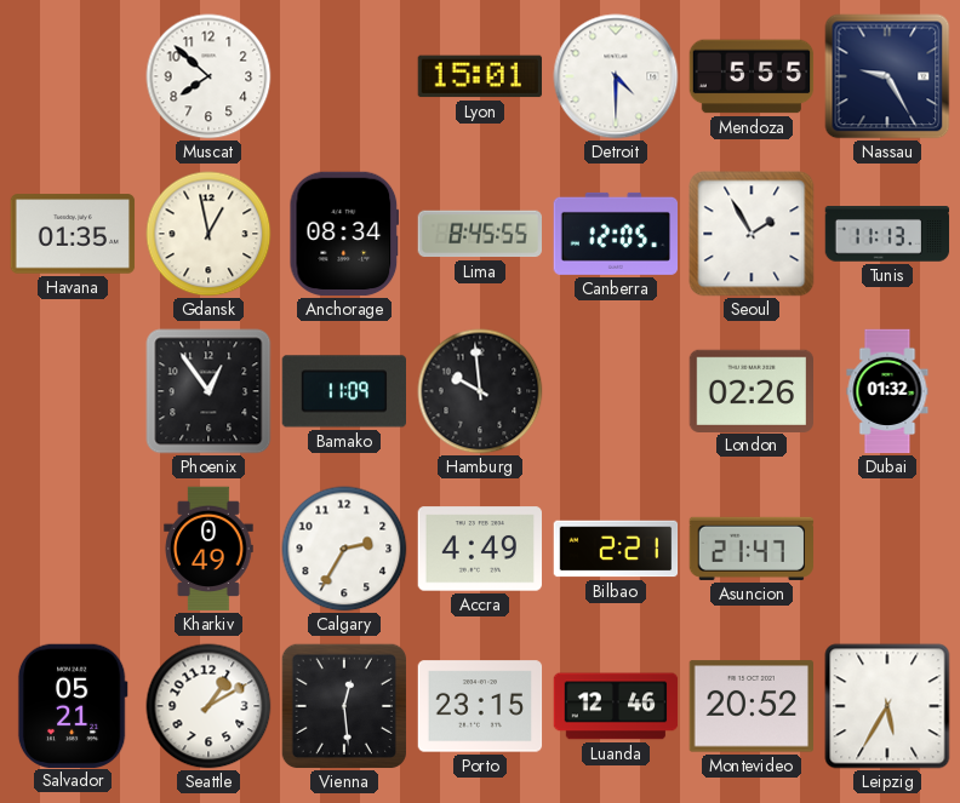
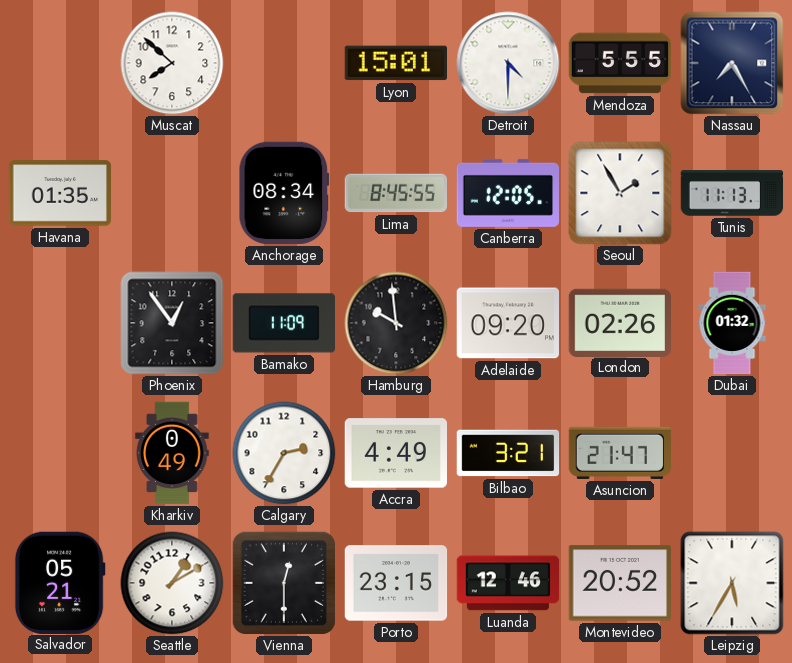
Nassau: 9:25 -> 7:25 (732, 63)
Gdansk: 12:58 -> none (208, 234)
Adelaide: none -> 09:20 (507, 323)
Bilbao: 2:21 -> 3:21 (508, 453)
Vienna: 12:29 -> 12:30 (284, 583)
